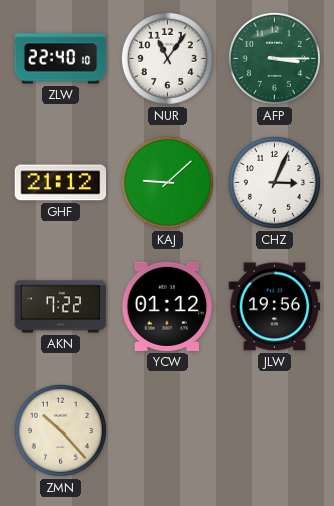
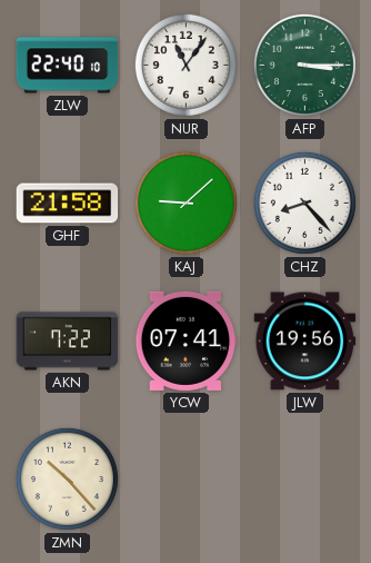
GHF: 21:12 -> 21:58 (68, 204)
CHZ: 3:04 -> 8:23 (304, 203)
YCW: 01:12 -> 07:41 (187, 340)
